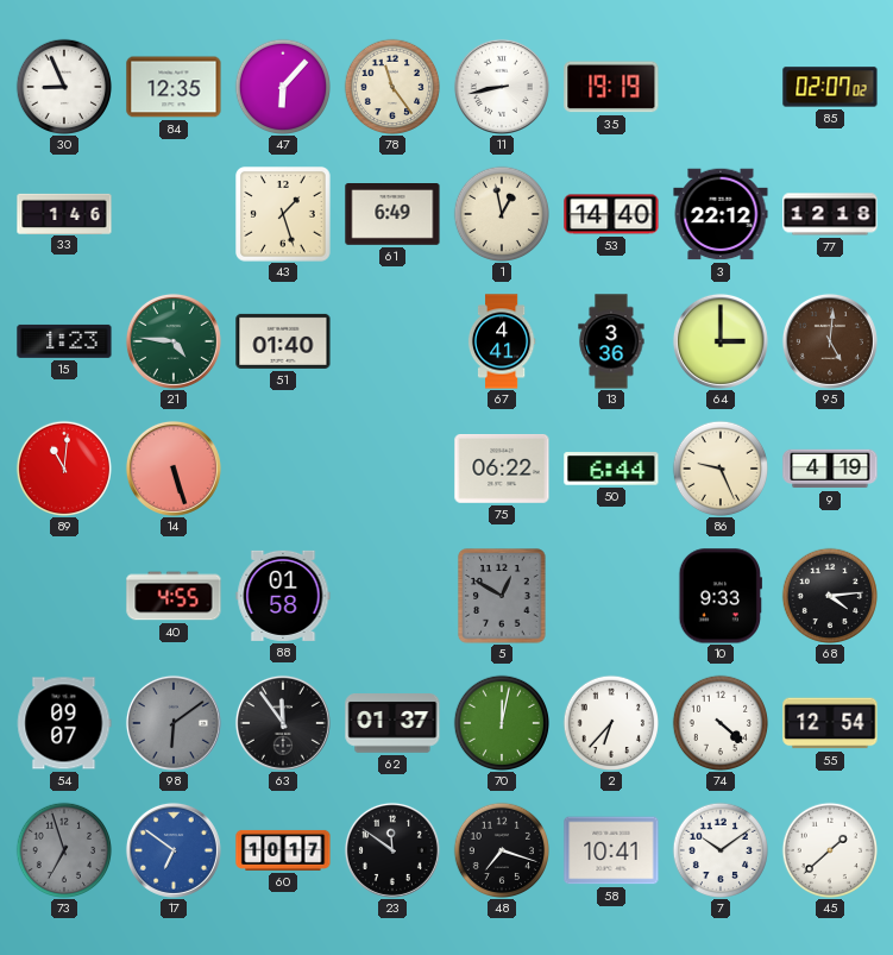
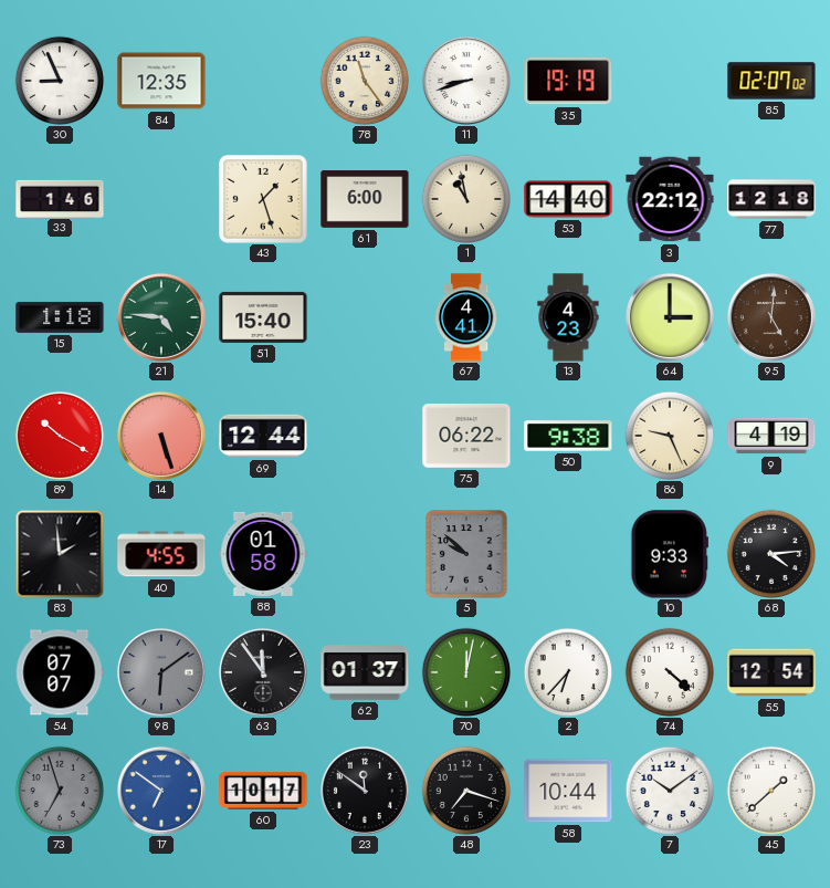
47: 6:07 -> none (282, 86)
11: 8:43 -> 8:42 (466, 81)
61: 6:49 -> 6:00 (365, 200)
1: 12:58 -> 10:58 (465, 198)
15: 1:23 -> 1:18 (60, 317)
51: 01:40 -> 15:40 (263, 317)
13: 3:36 -> 4:23 (568, 317)
89: 11:01 -> 10:20 (59, 435)
69: none -> 12:44 (263, 436)
50: 6:44 -> 9:38 (568, 436)
83: none -> 1:59 (60, 554)
5: 12:50 -> 9:52 (466, 554)
54: 09:07 -> 07:07 (60, 672)
58: 10:41 -> 10:44 (568, 791)
